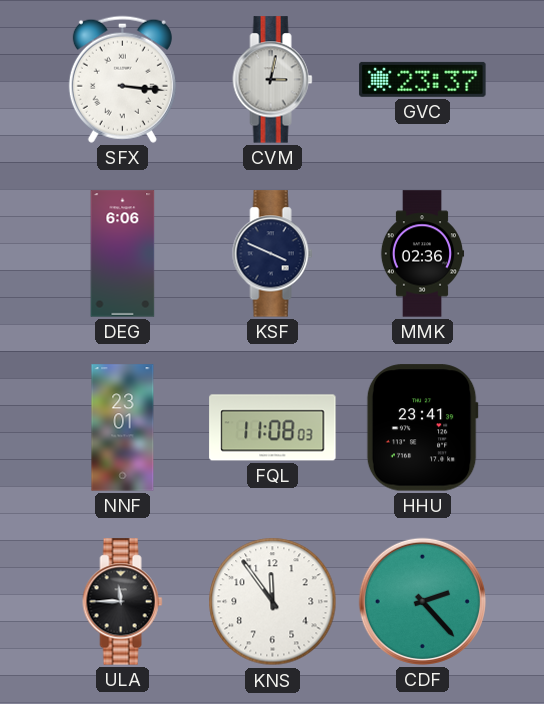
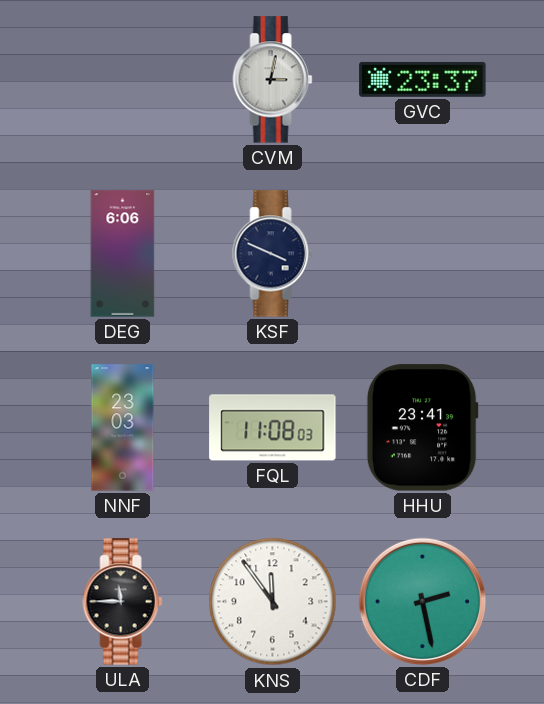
SFX: 3:16 -> none (122, 79)
MMK: 02:36 -> none (422, 254)
NNF: 23:01 -> 23:03 (123, 428)
CDF: 2:23 -> 2:28 (422, 601)
